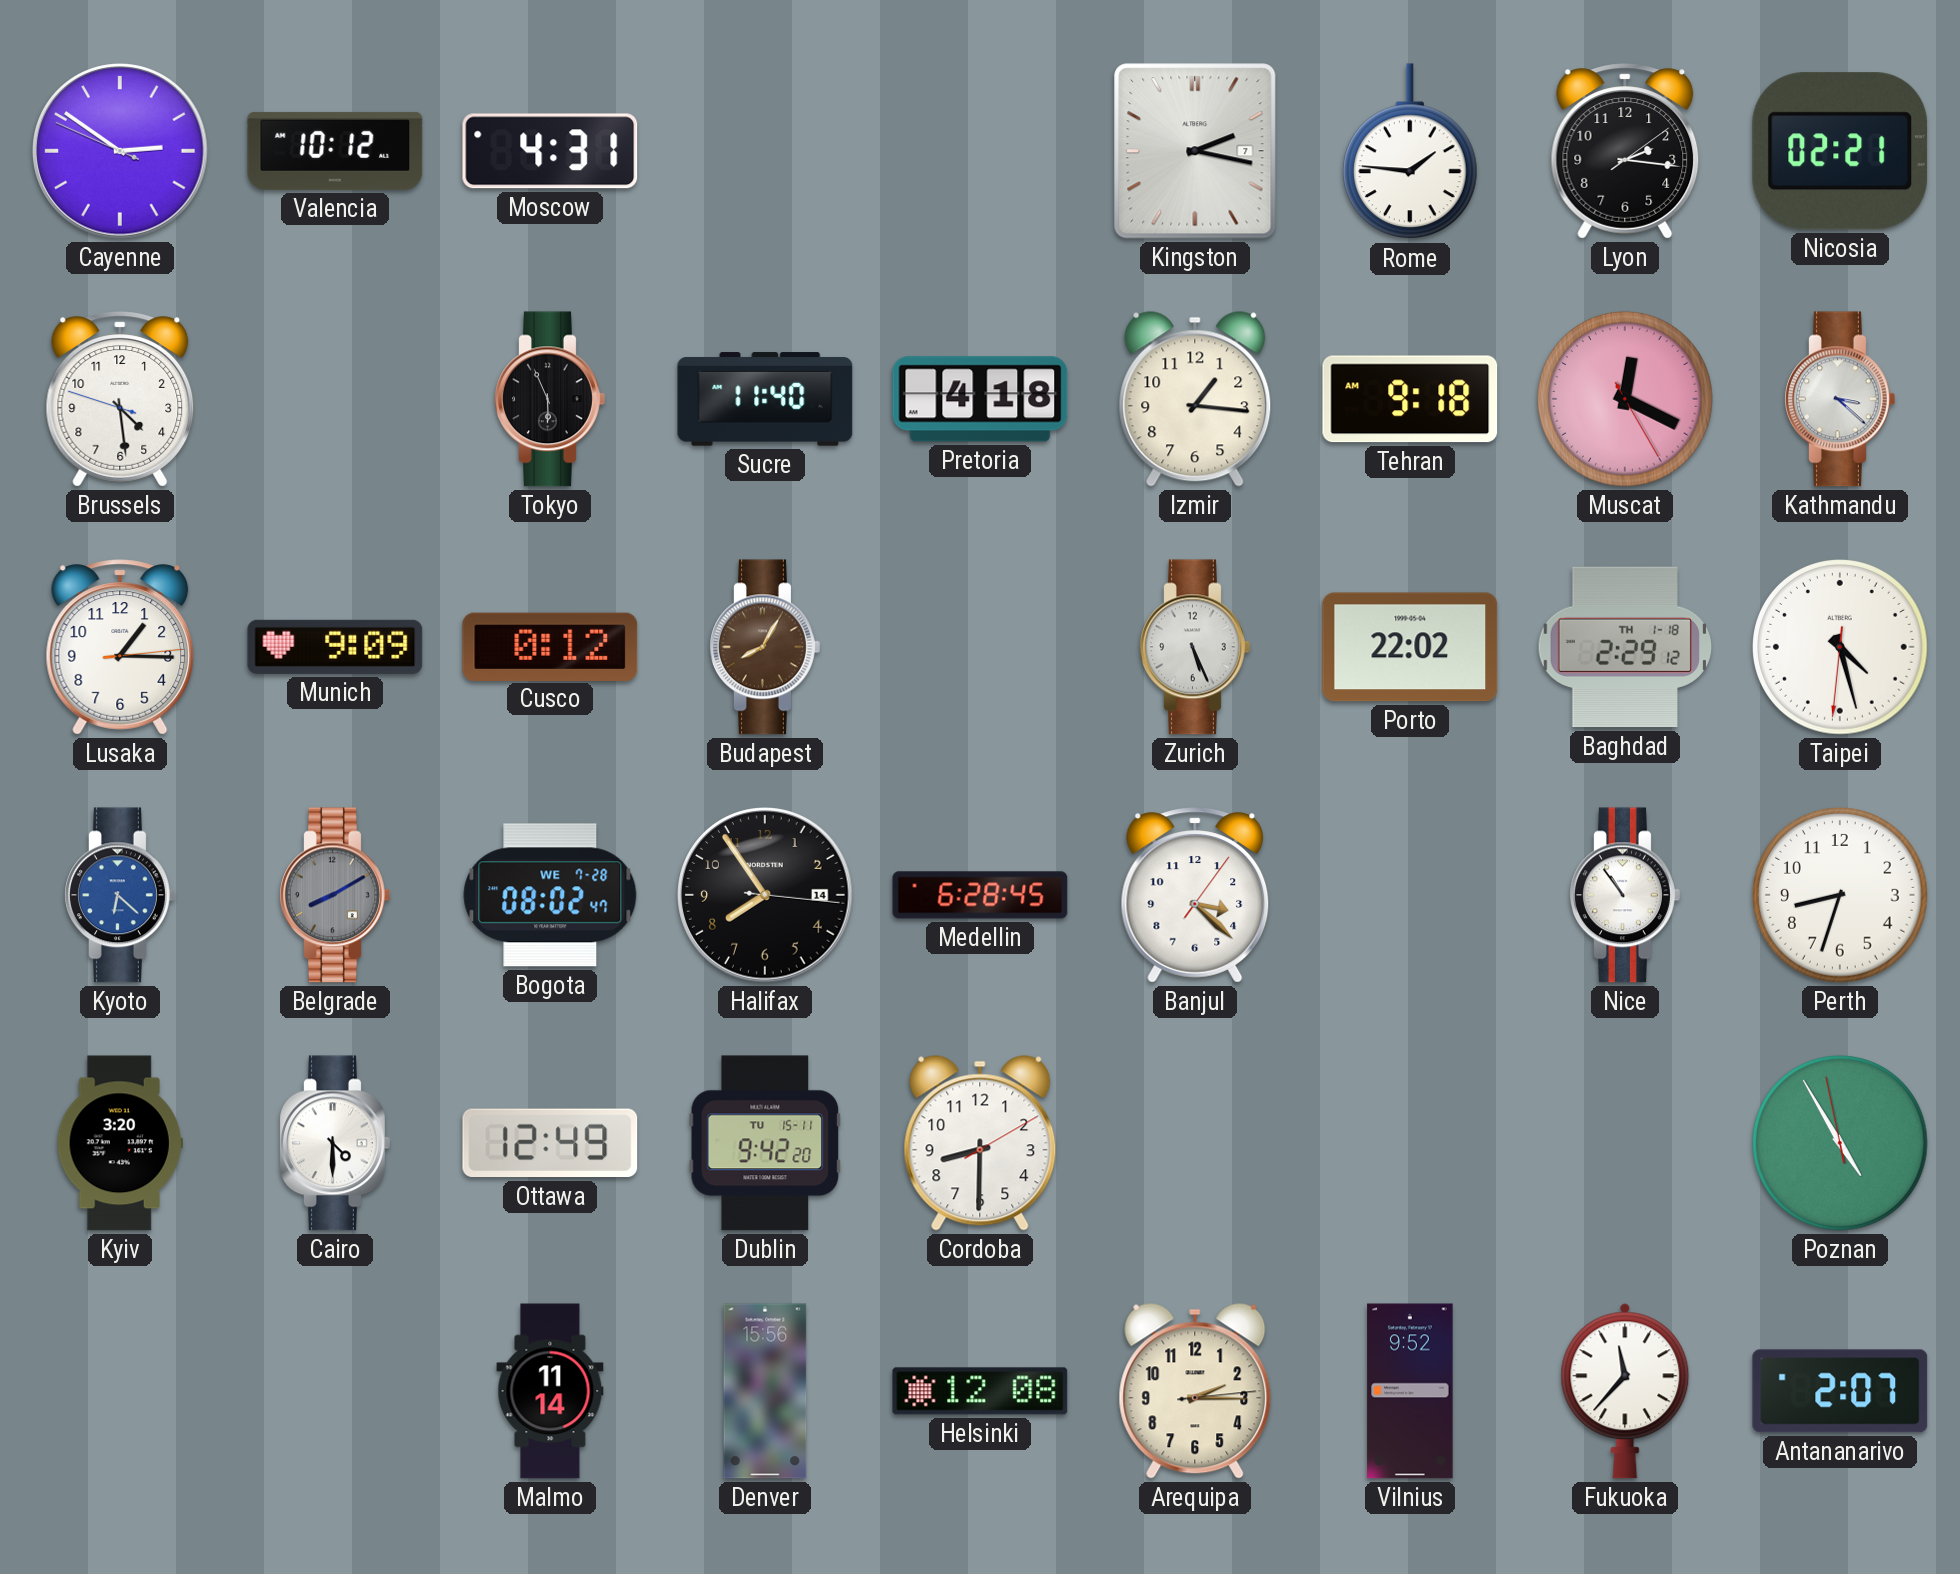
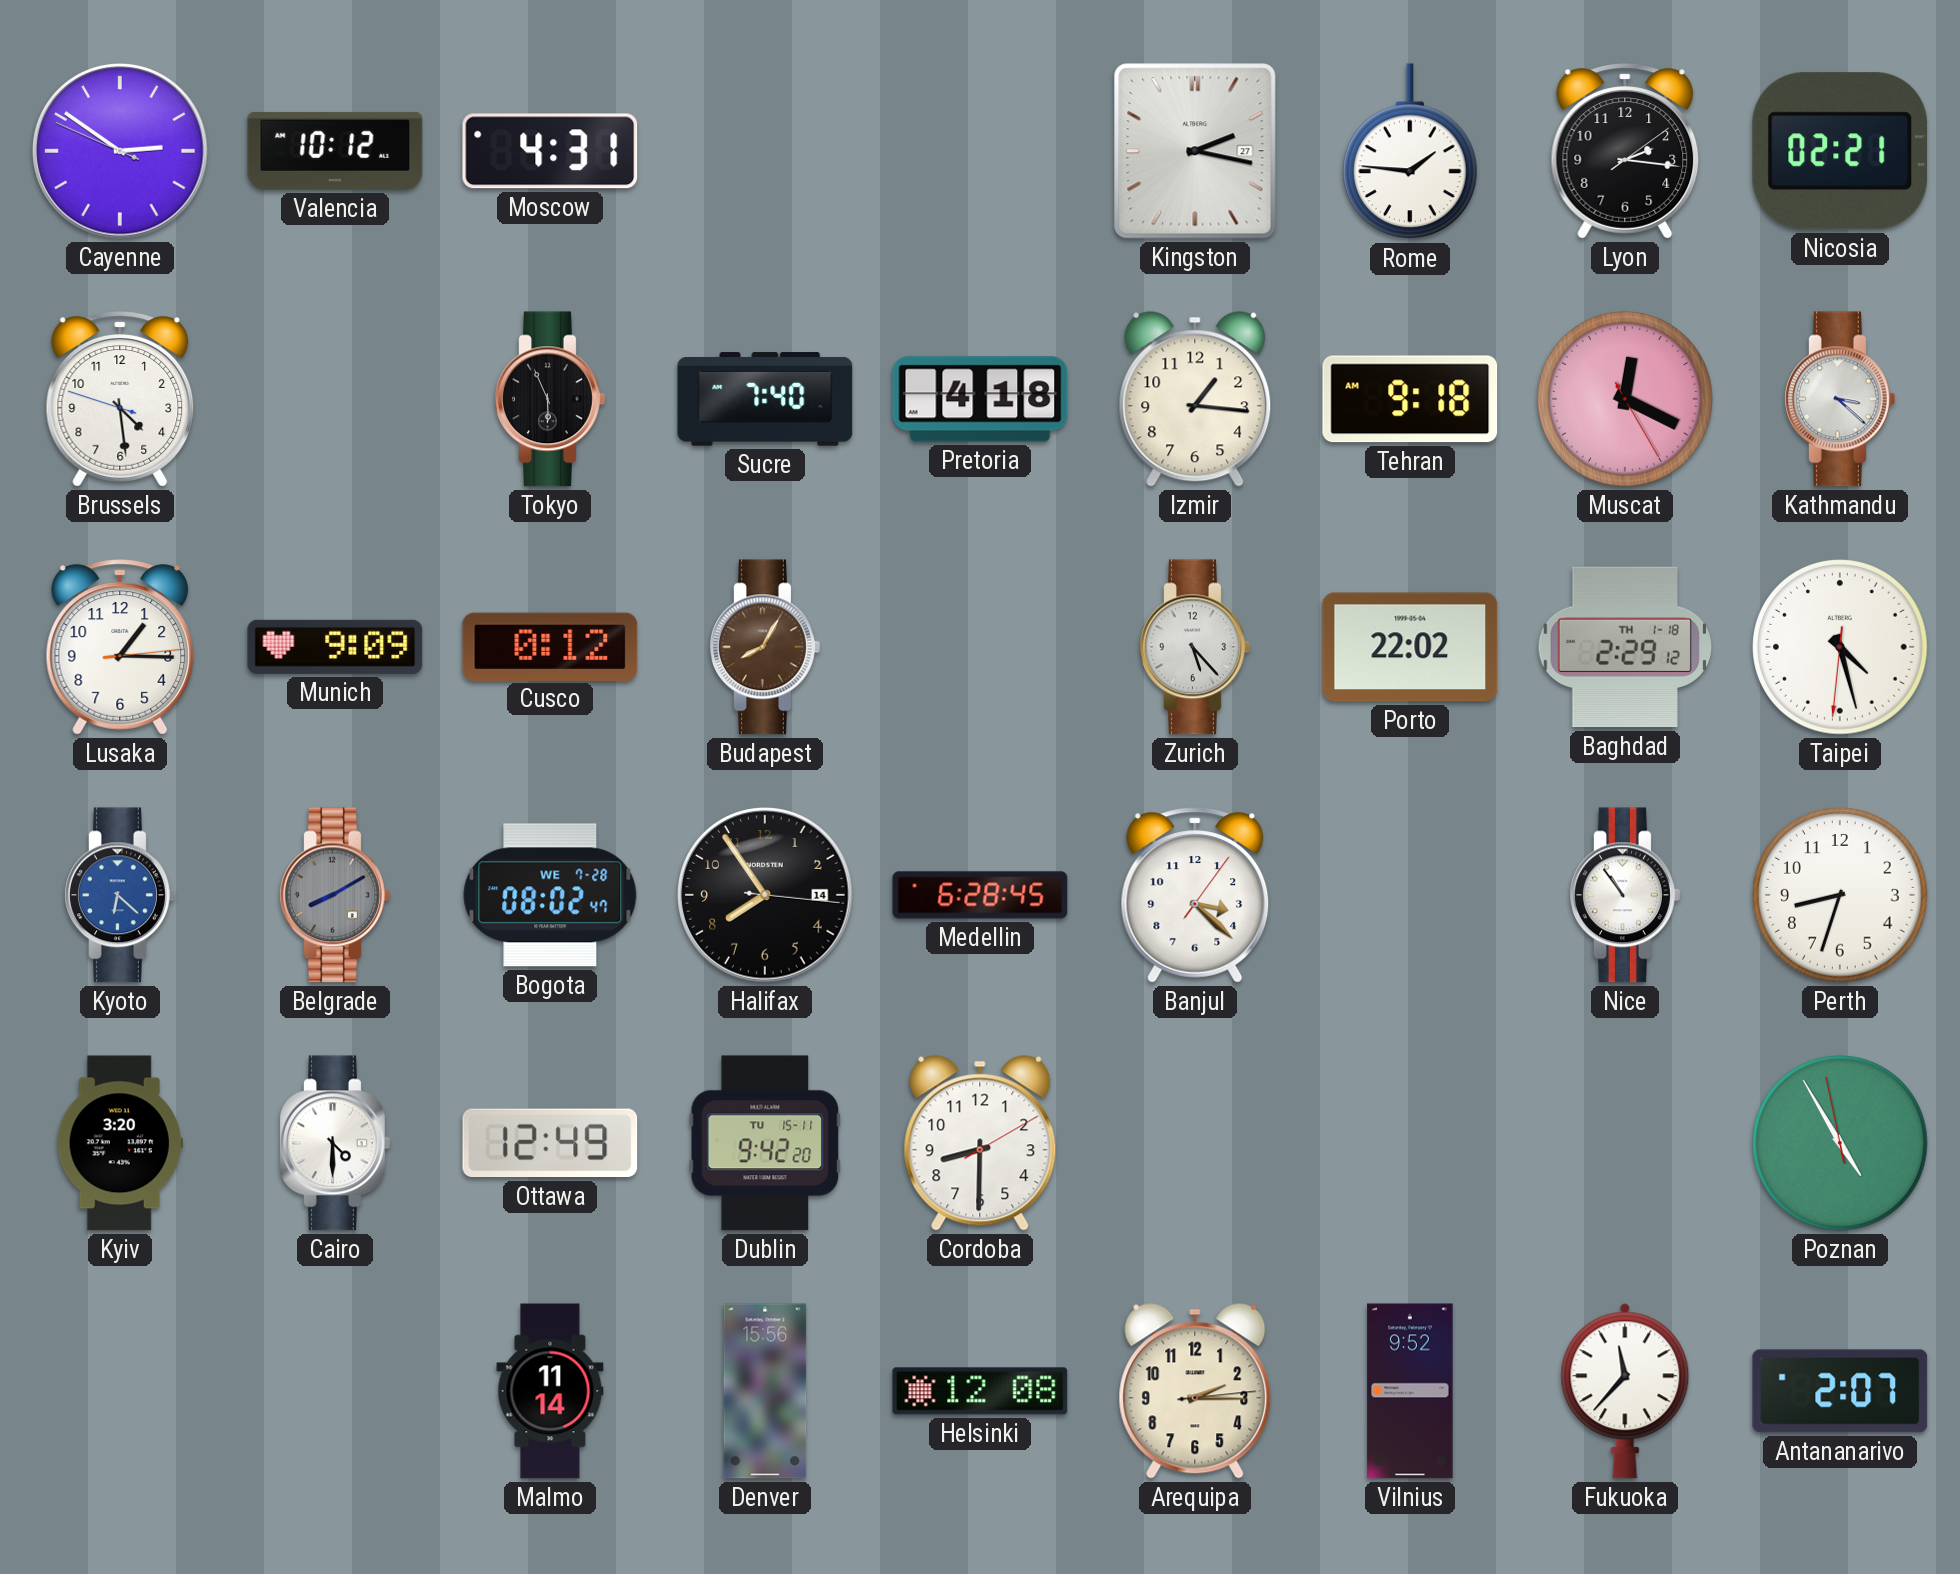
Kingston date: 7 -> 27 (1195, 151)
Sucre: 11:40 -> 7:40 (765, 399)
Zurich: 5:26 -> 5:23 (1195, 647)
